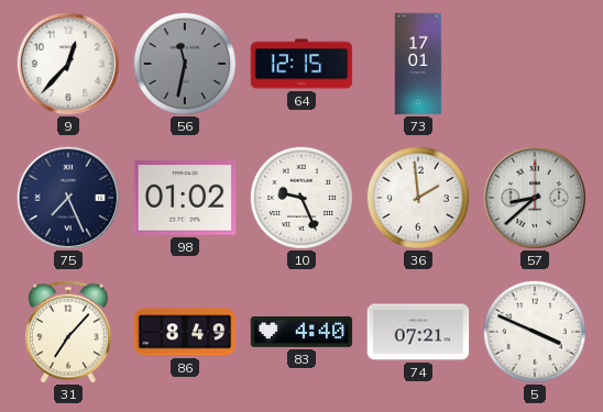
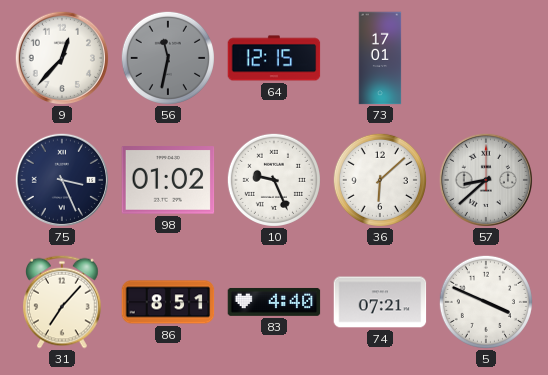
75: 7:26 -> 3:26 (61, 179)
36: 1:59 -> 6:08 (380, 180)
86: 8:49 -> 8:51 (168, 302)
